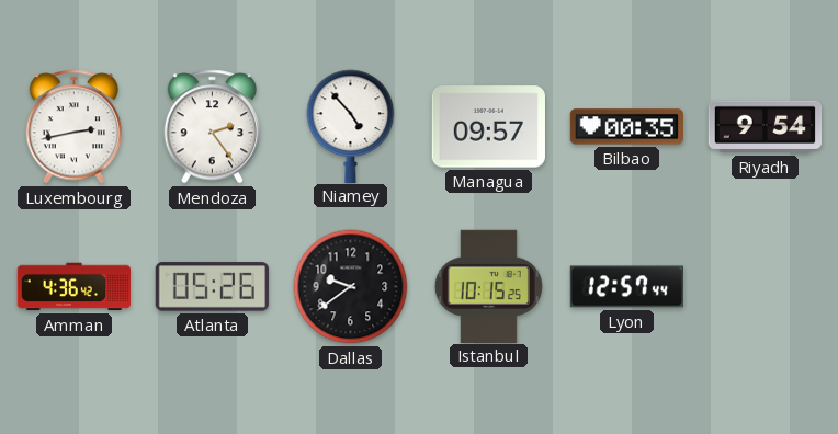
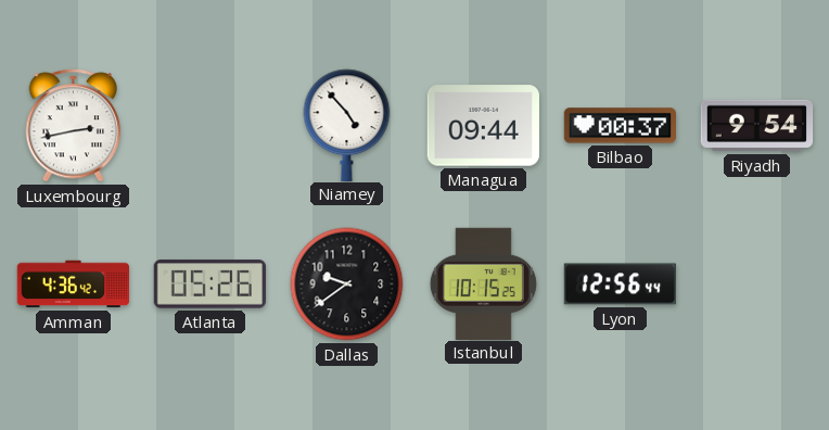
Mendoza: 2:24 -> none (213, 127)
Managua: 09:57 -> 09:44 (483, 126)
Bilbao: 00:35 -> 00:37 (620, 126)
Lyon: 12:57 -> 12:56 (620, 284)
